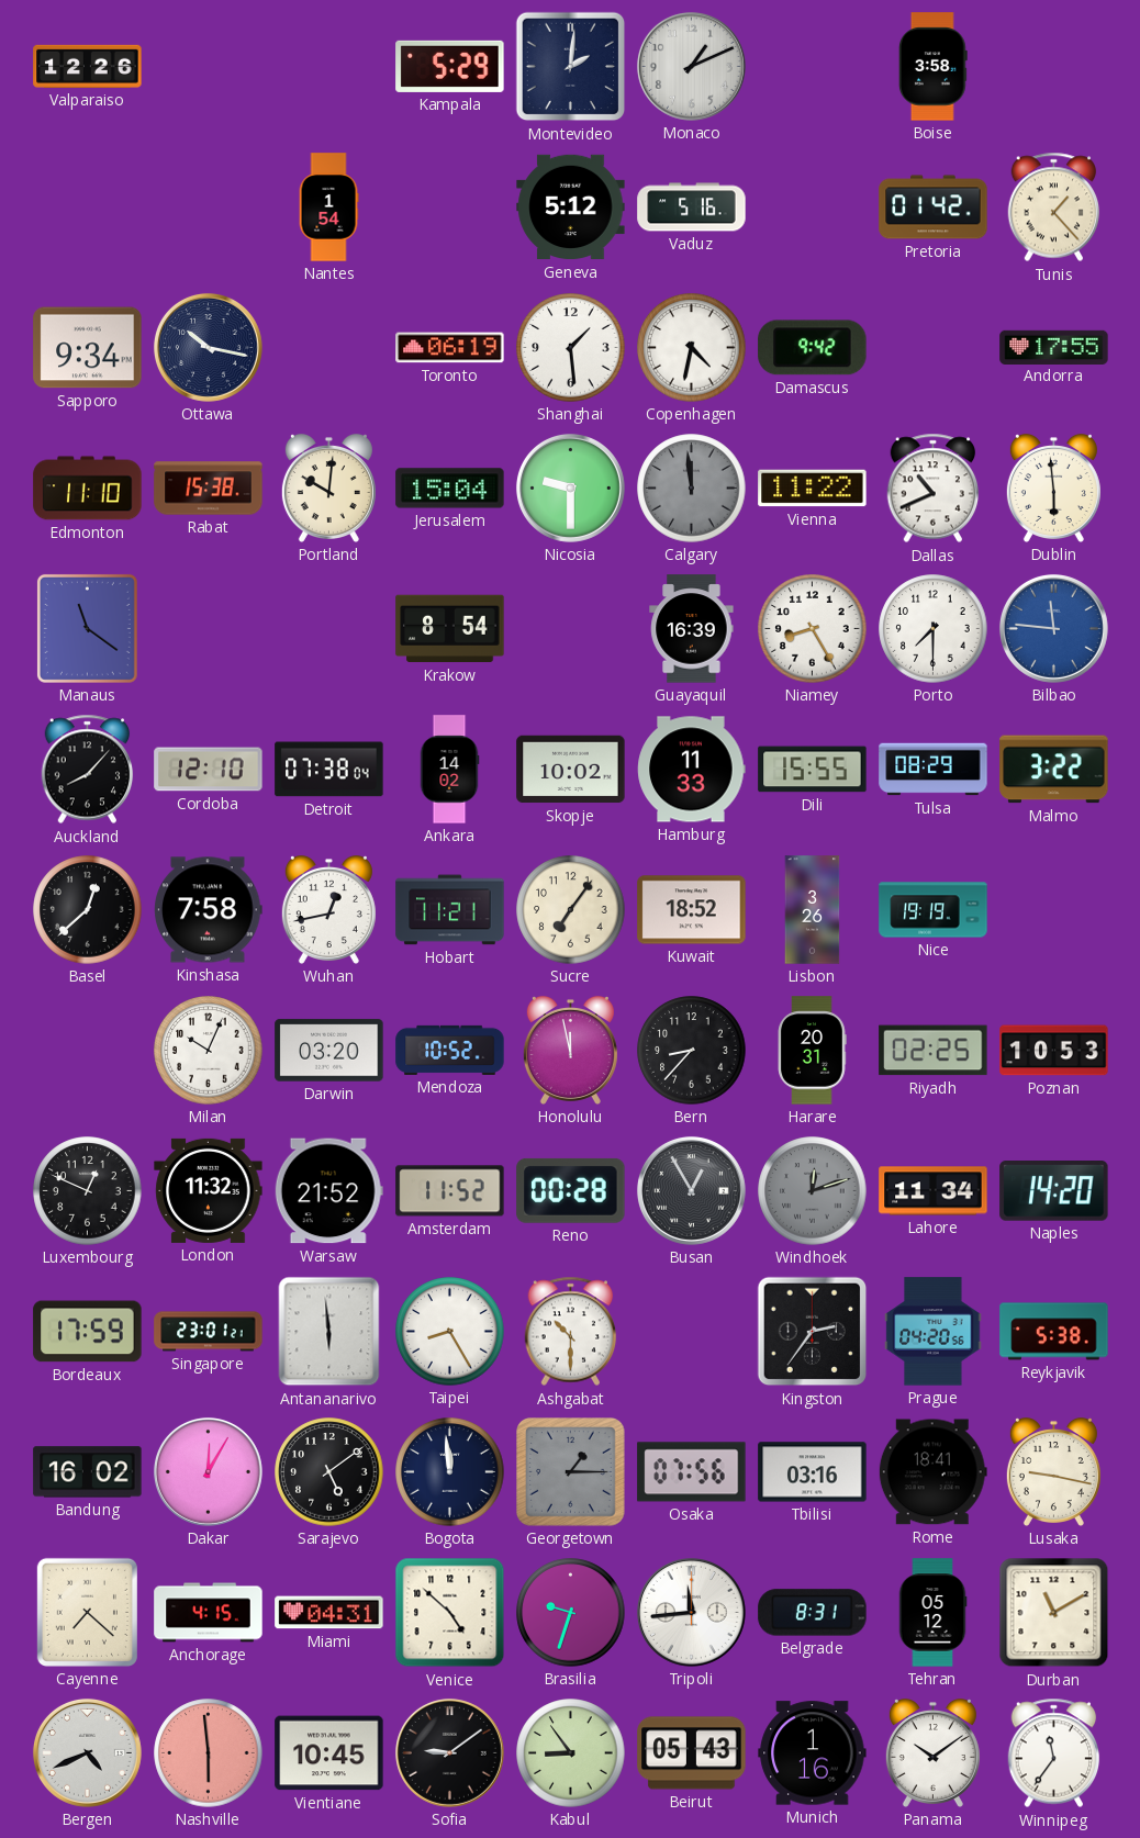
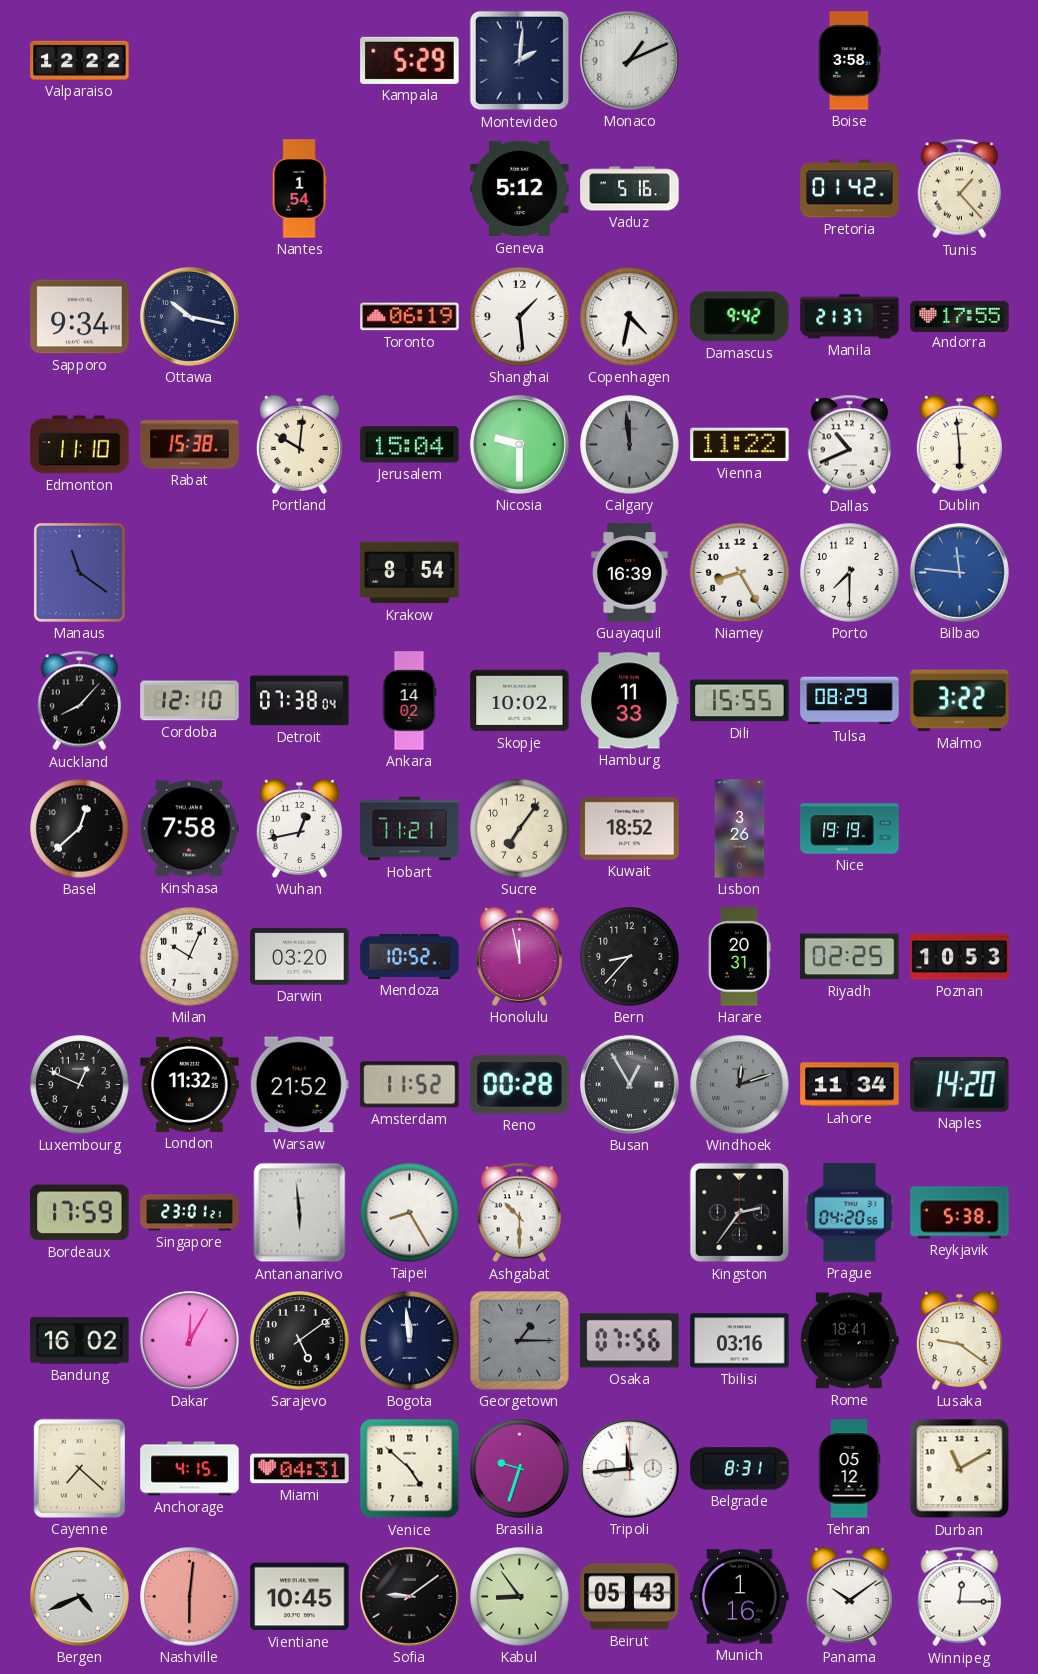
Valparaiso: 12:26 -> 12:22 (80, 60)
Manila: none -> 21:37 (850, 317)
Lusaka: 9:17 -> 9:21 (959, 1340)
Nashville: 5:59 -> 6:01 (190, 1597)
Winnipeg: 11:36 -> 12:15 (960, 1597)
